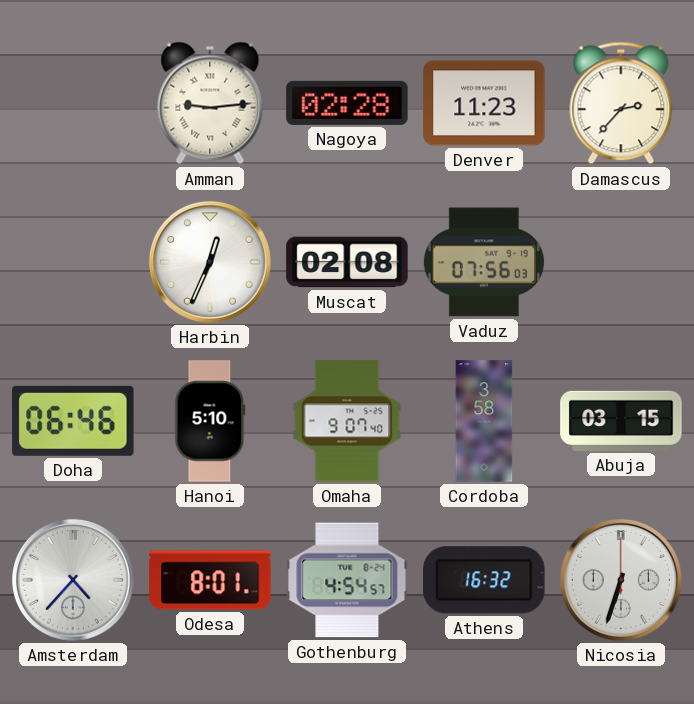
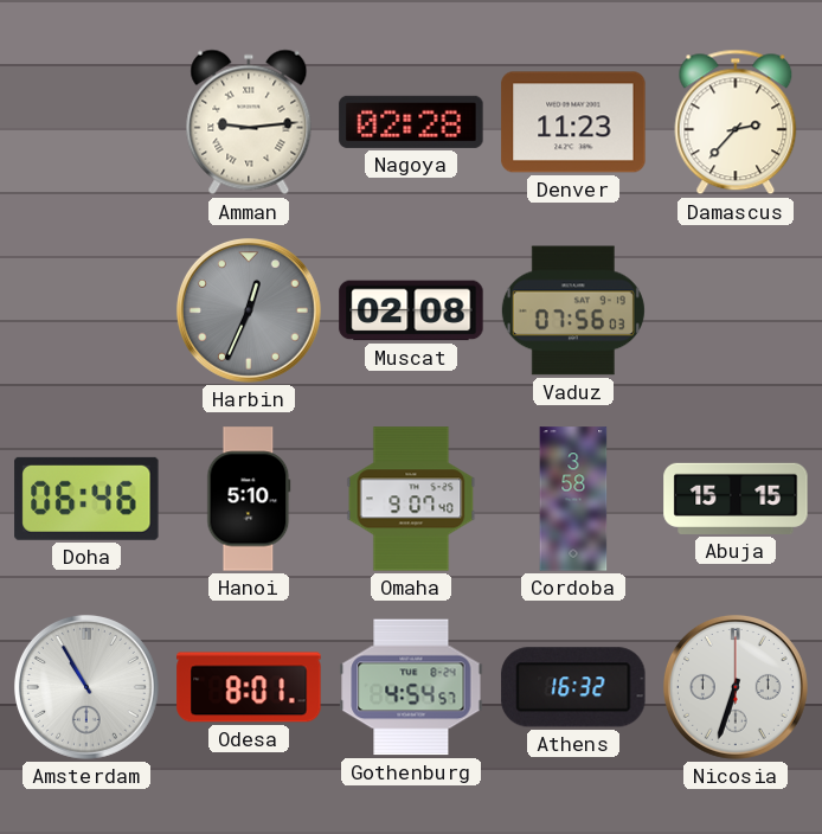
Harbin dial: white -> grey (249, 310)
Abuja: 03:15 -> 15:15 (736, 499)
Amsterdam: 4:37 -> 10:55 (86, 687)
